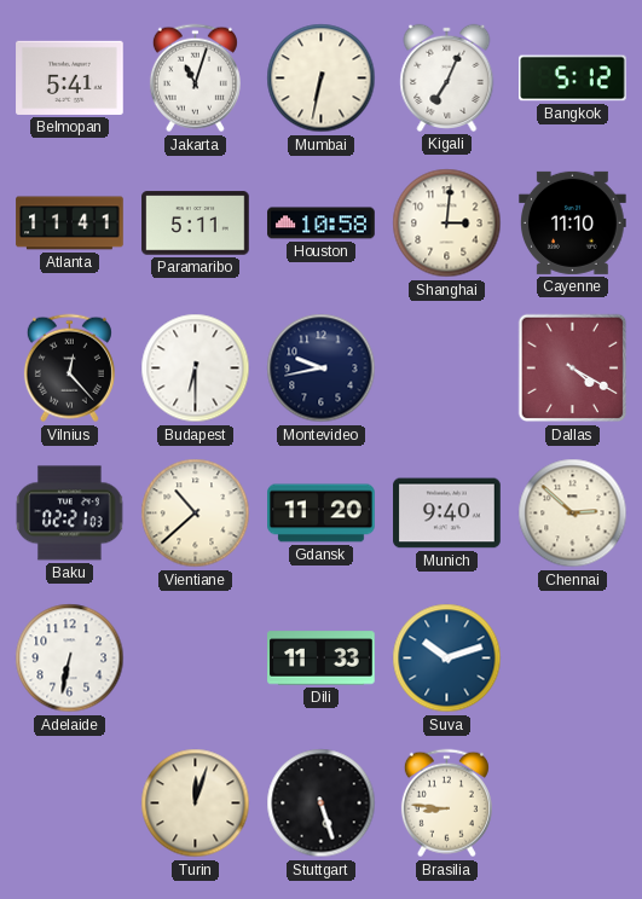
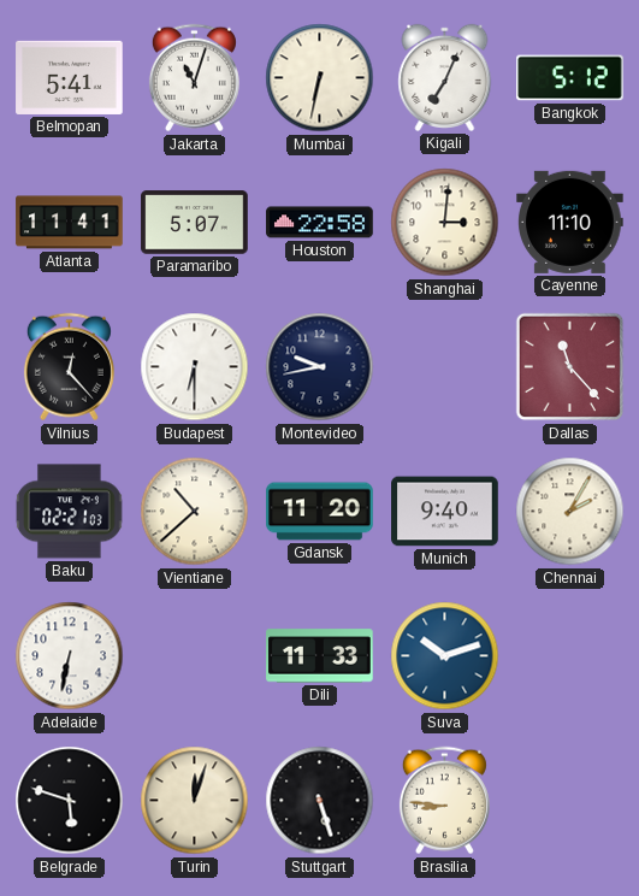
Paramaribo: 5:11 -> 5:07 (195, 223)
Houston: 10:58 -> 22:58 (320, 223)
Dallas: 4:20 -> 11:23 (570, 367)
Chennai: 2:52 -> 2:05 (570, 512)
Belgrade: none -> 5:48 (70, 801)
